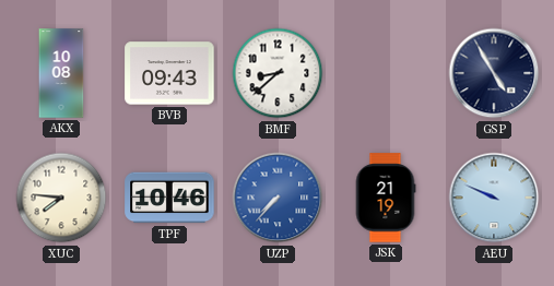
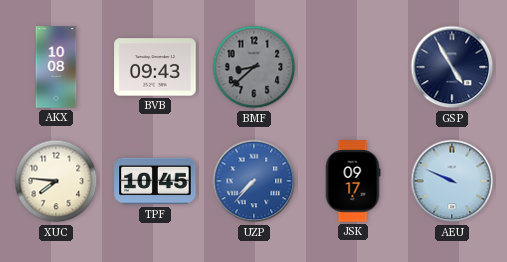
BMF dial: white -> grey (254, 67)
TPF: 10:46 -> 10:45 (155, 181)
JSK: 21:19 -> 09:17 (353, 181)
